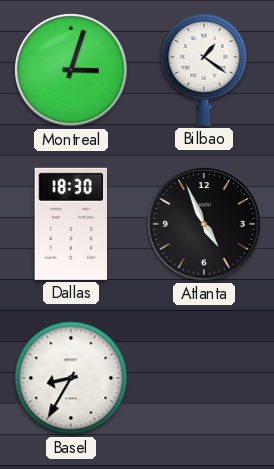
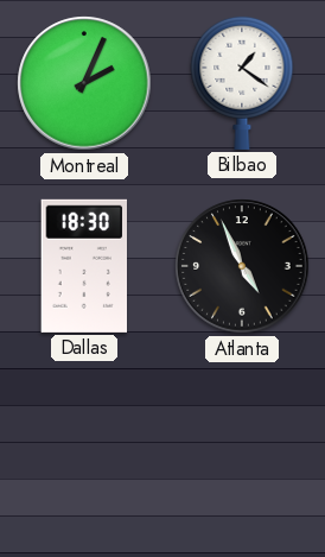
Montreal: 3:03 -> 2:04 (84, 83)
Basel: 8:35 -> none (71, 378)
